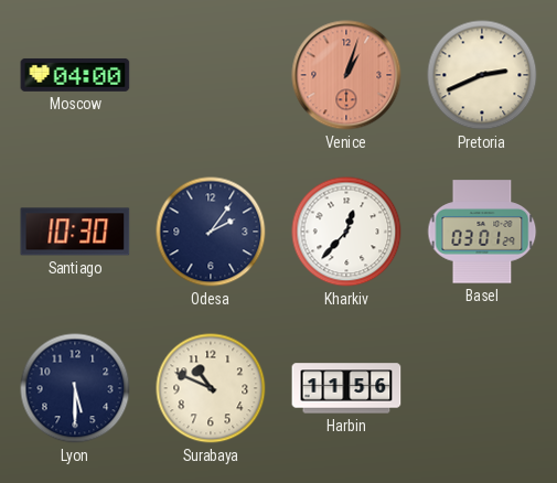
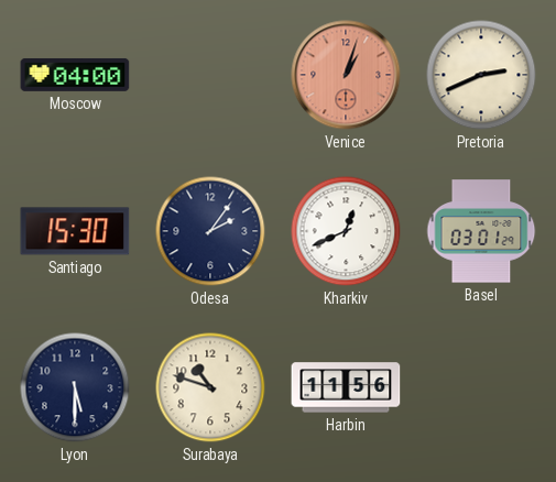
Santiago: 10:30 -> 15:30 (75, 231)
Kharkiv: 12:37 -> 12:41 (346, 231)
Surabaya: 10:49 -> 10:48 (210, 387)
